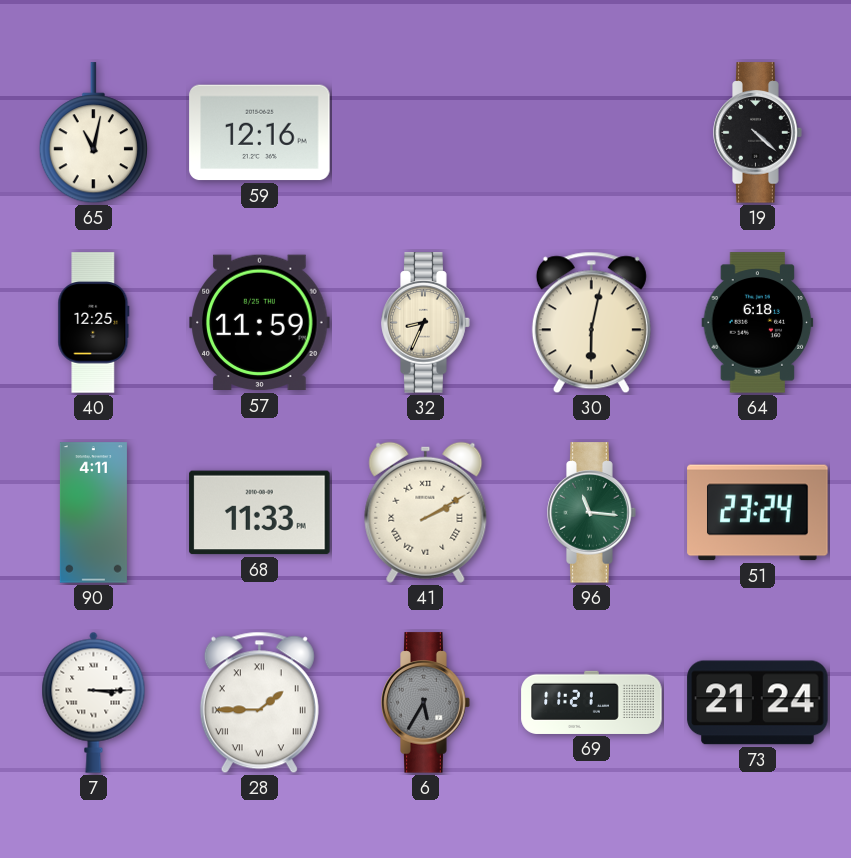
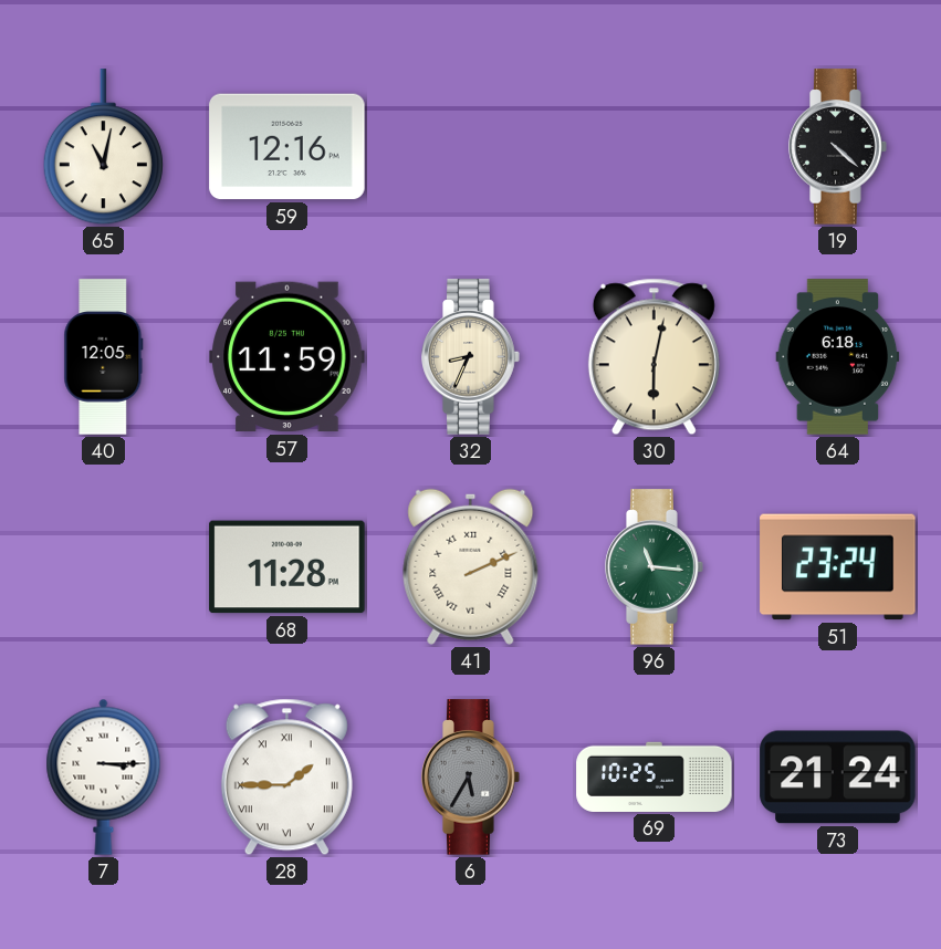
40: 12:25 -> 12:05 (104, 357)
90: 4:11 -> none (93, 513)
68: 11:33 -> 11:28 (287, 567)
41: 2:10 -> 2:11 (471, 566)
69: 11:21 -> 10:25 (655, 776)
